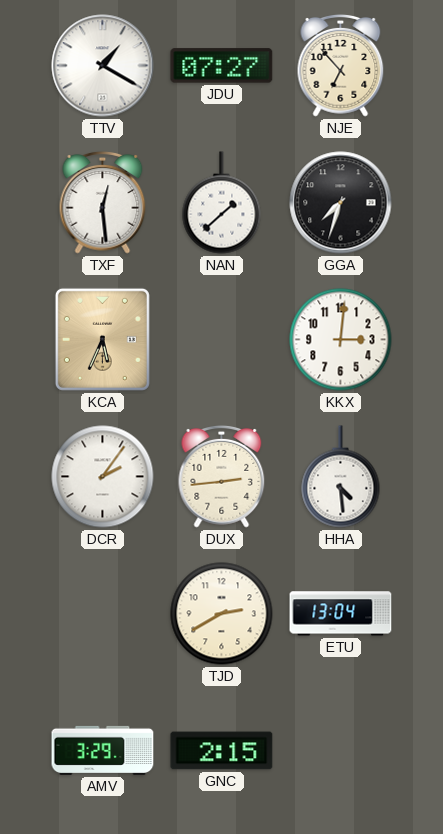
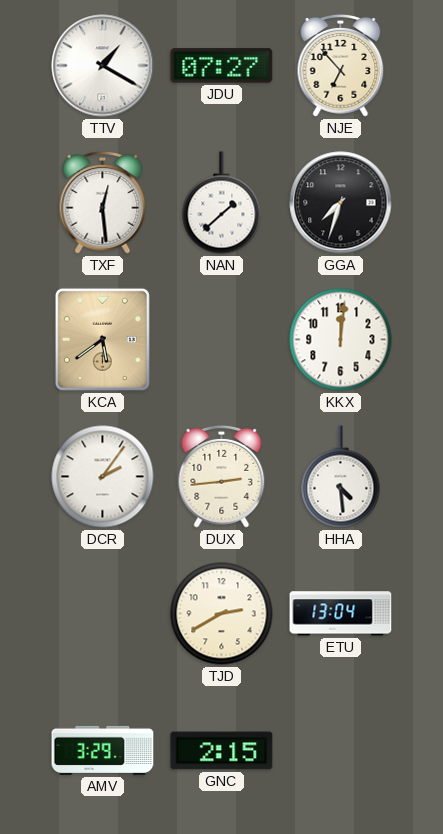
KCA: 5:34 -> 5:39 (102, 339)
KKX: 3:01 -> 12:01 (341, 340)
